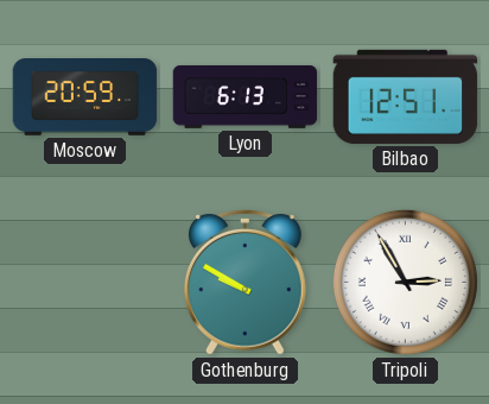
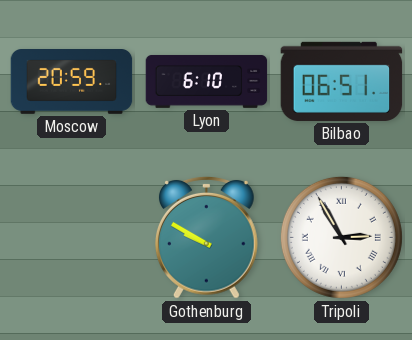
Lyon: 6:13 -> 6:10 (207, 81)
Bilbao: 12:51 -> 06:51 (342, 81)
